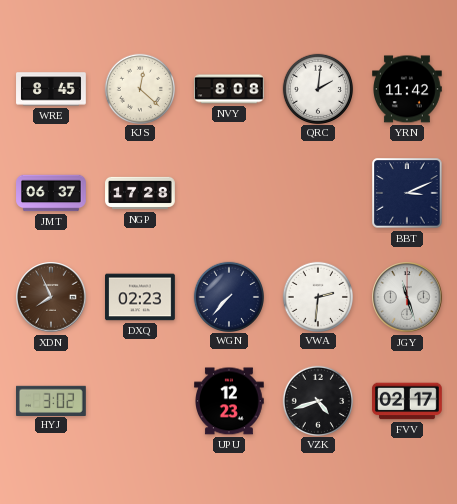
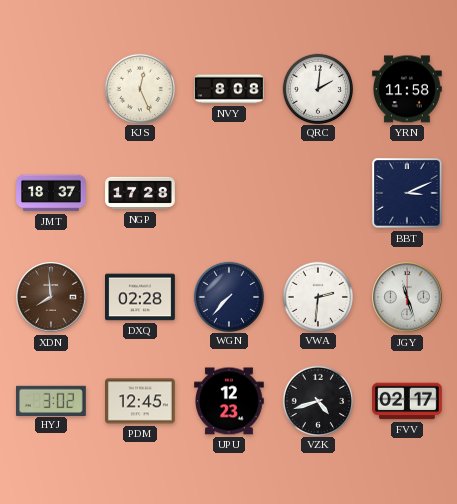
WRE: 8:45 -> none (51, 89)
KJS: 12:22 -> 12:26 (139, 88)
YRN: 11:42 -> 11:58 (408, 89)
JMT: 06:37 -> 18:37 (51, 193)
XDN: 7:56 -> 7:59 (51, 297)
DXQ: 02:23 -> 02:28 (141, 297)
PDM: none -> 12:45 (141, 401)
